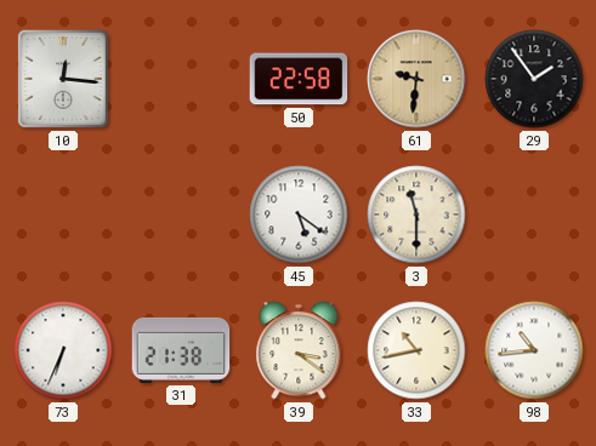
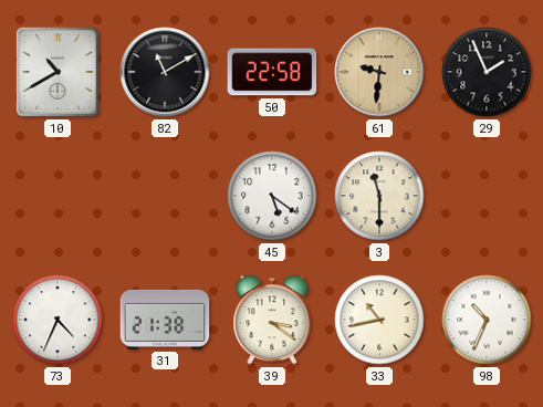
10: 12:16 -> 10:40 (58, 72)
82: none -> 11:10 (165, 72)
29: 1:54 -> 1:56 (487, 72)
73: 6:34 -> 4:34 (58, 320)
98: 10:44 -> 10:34 (487, 320)
